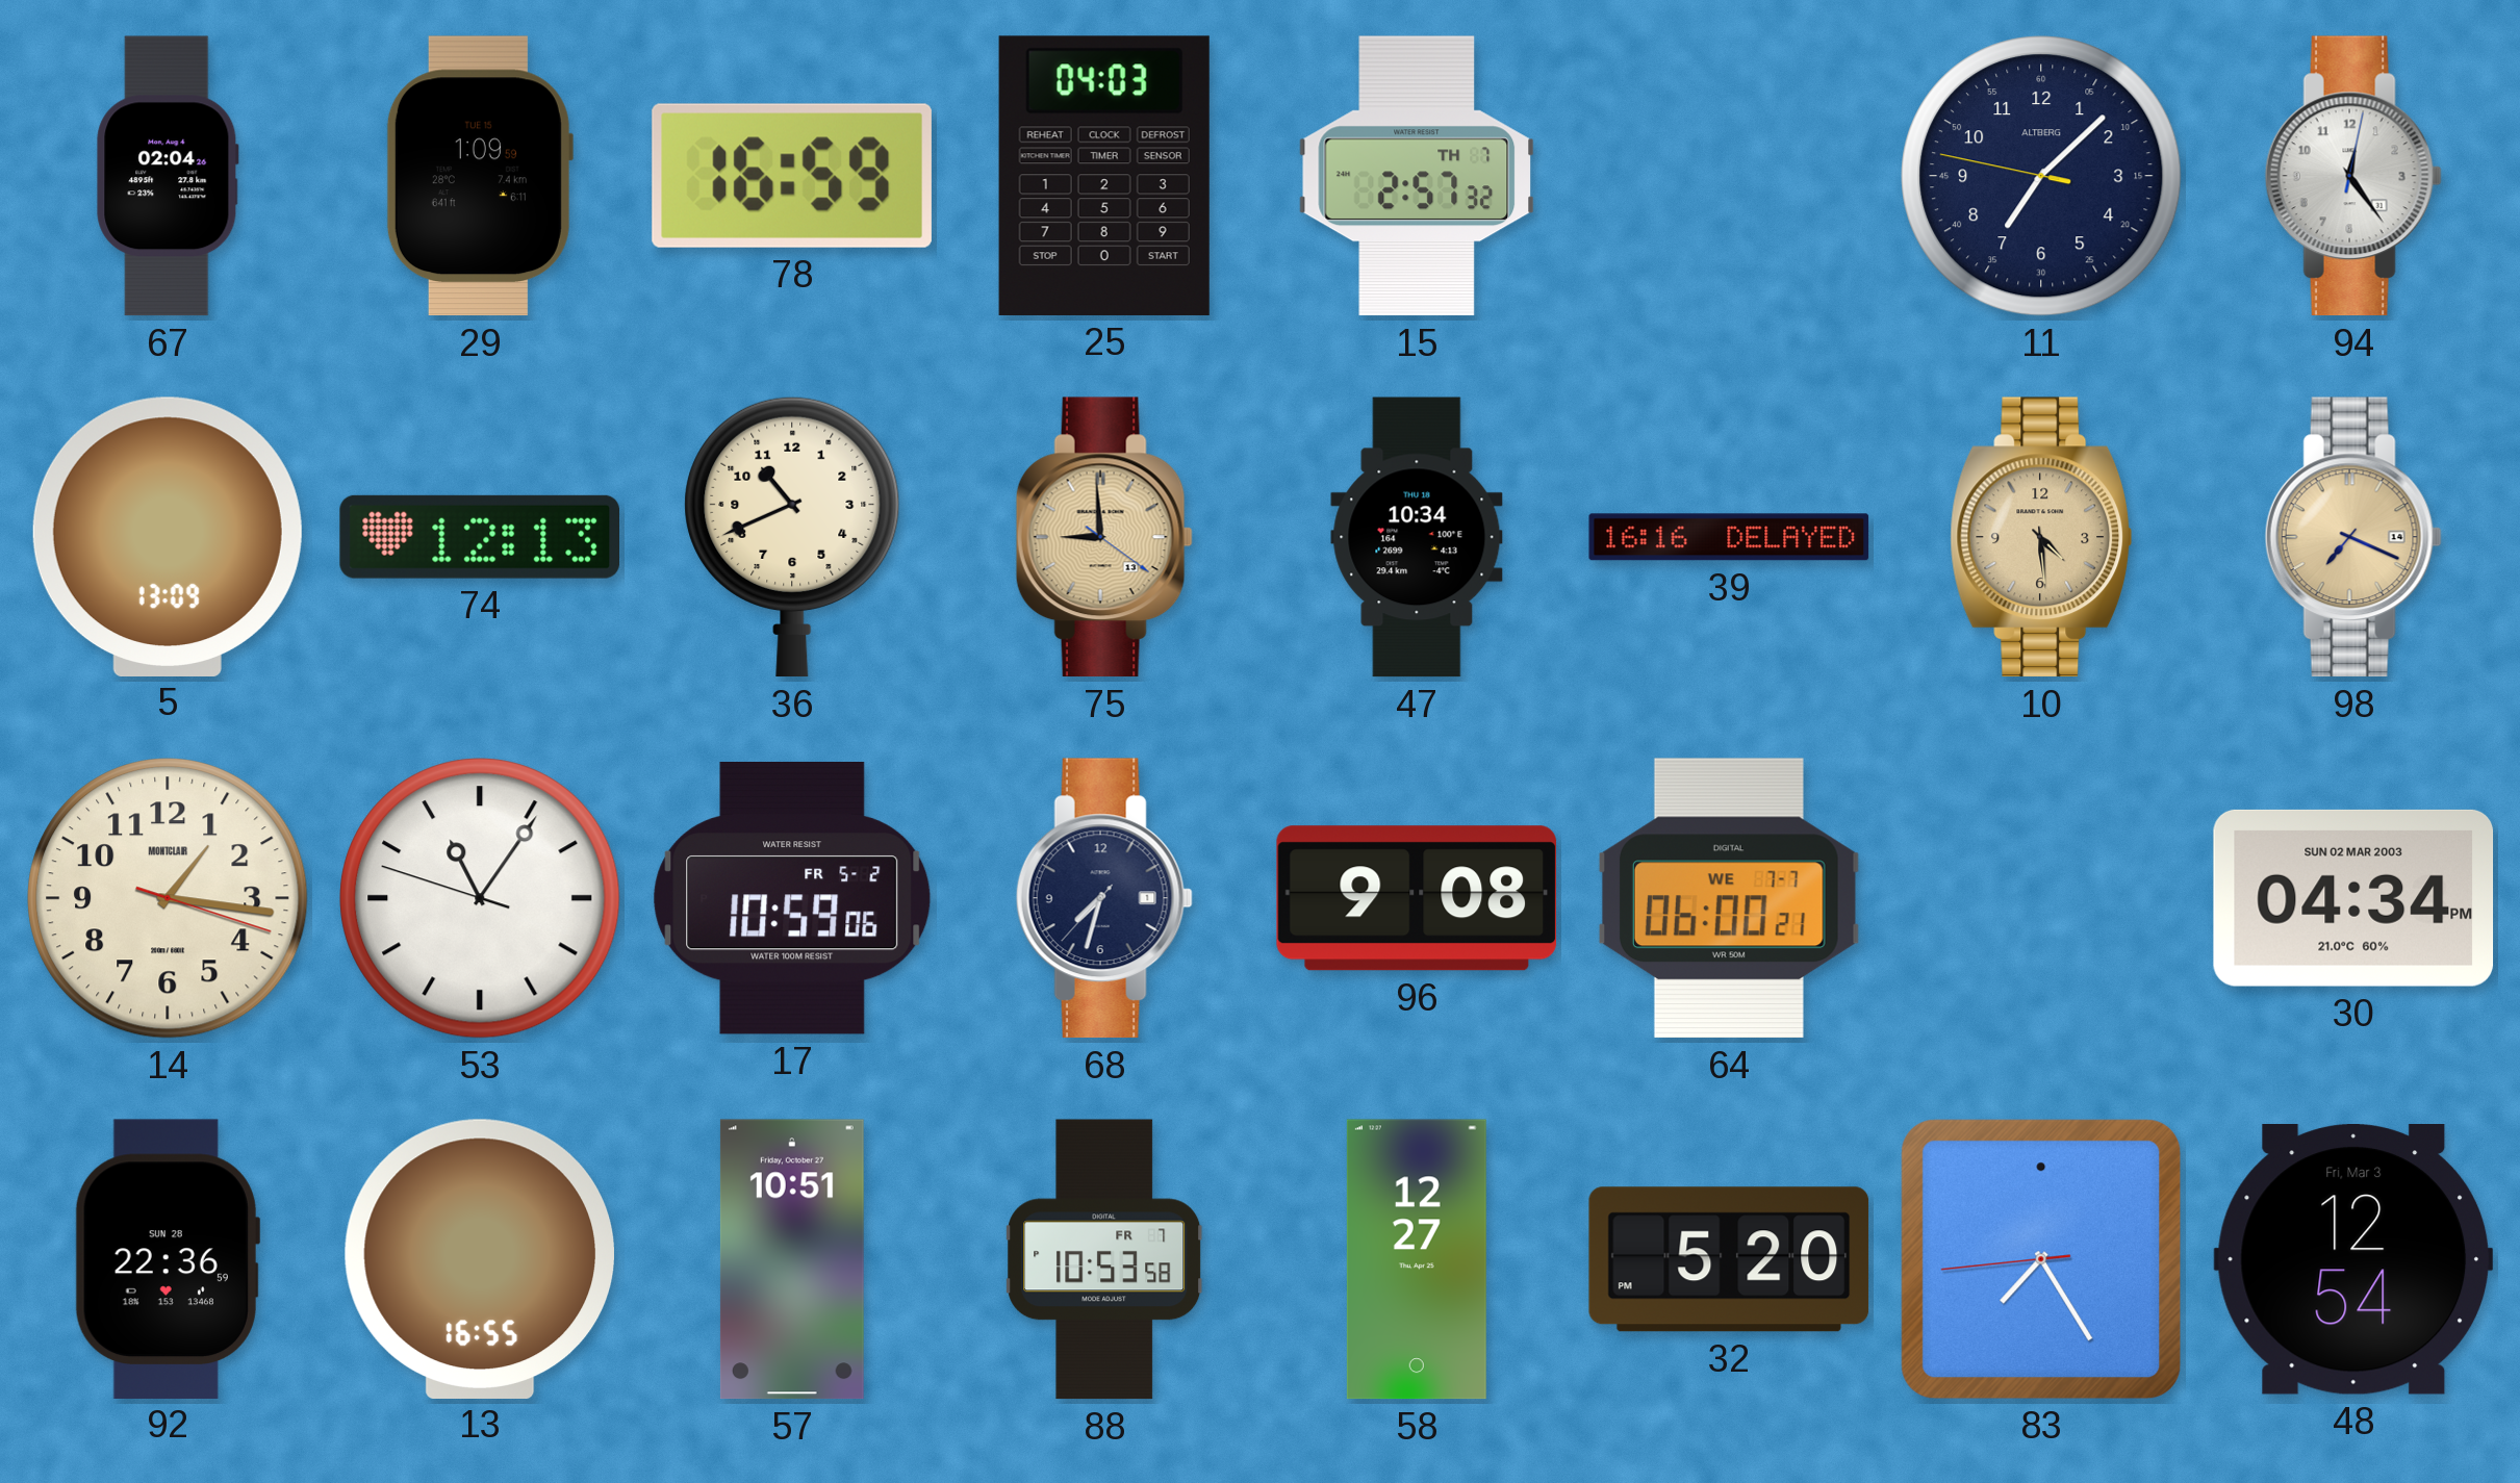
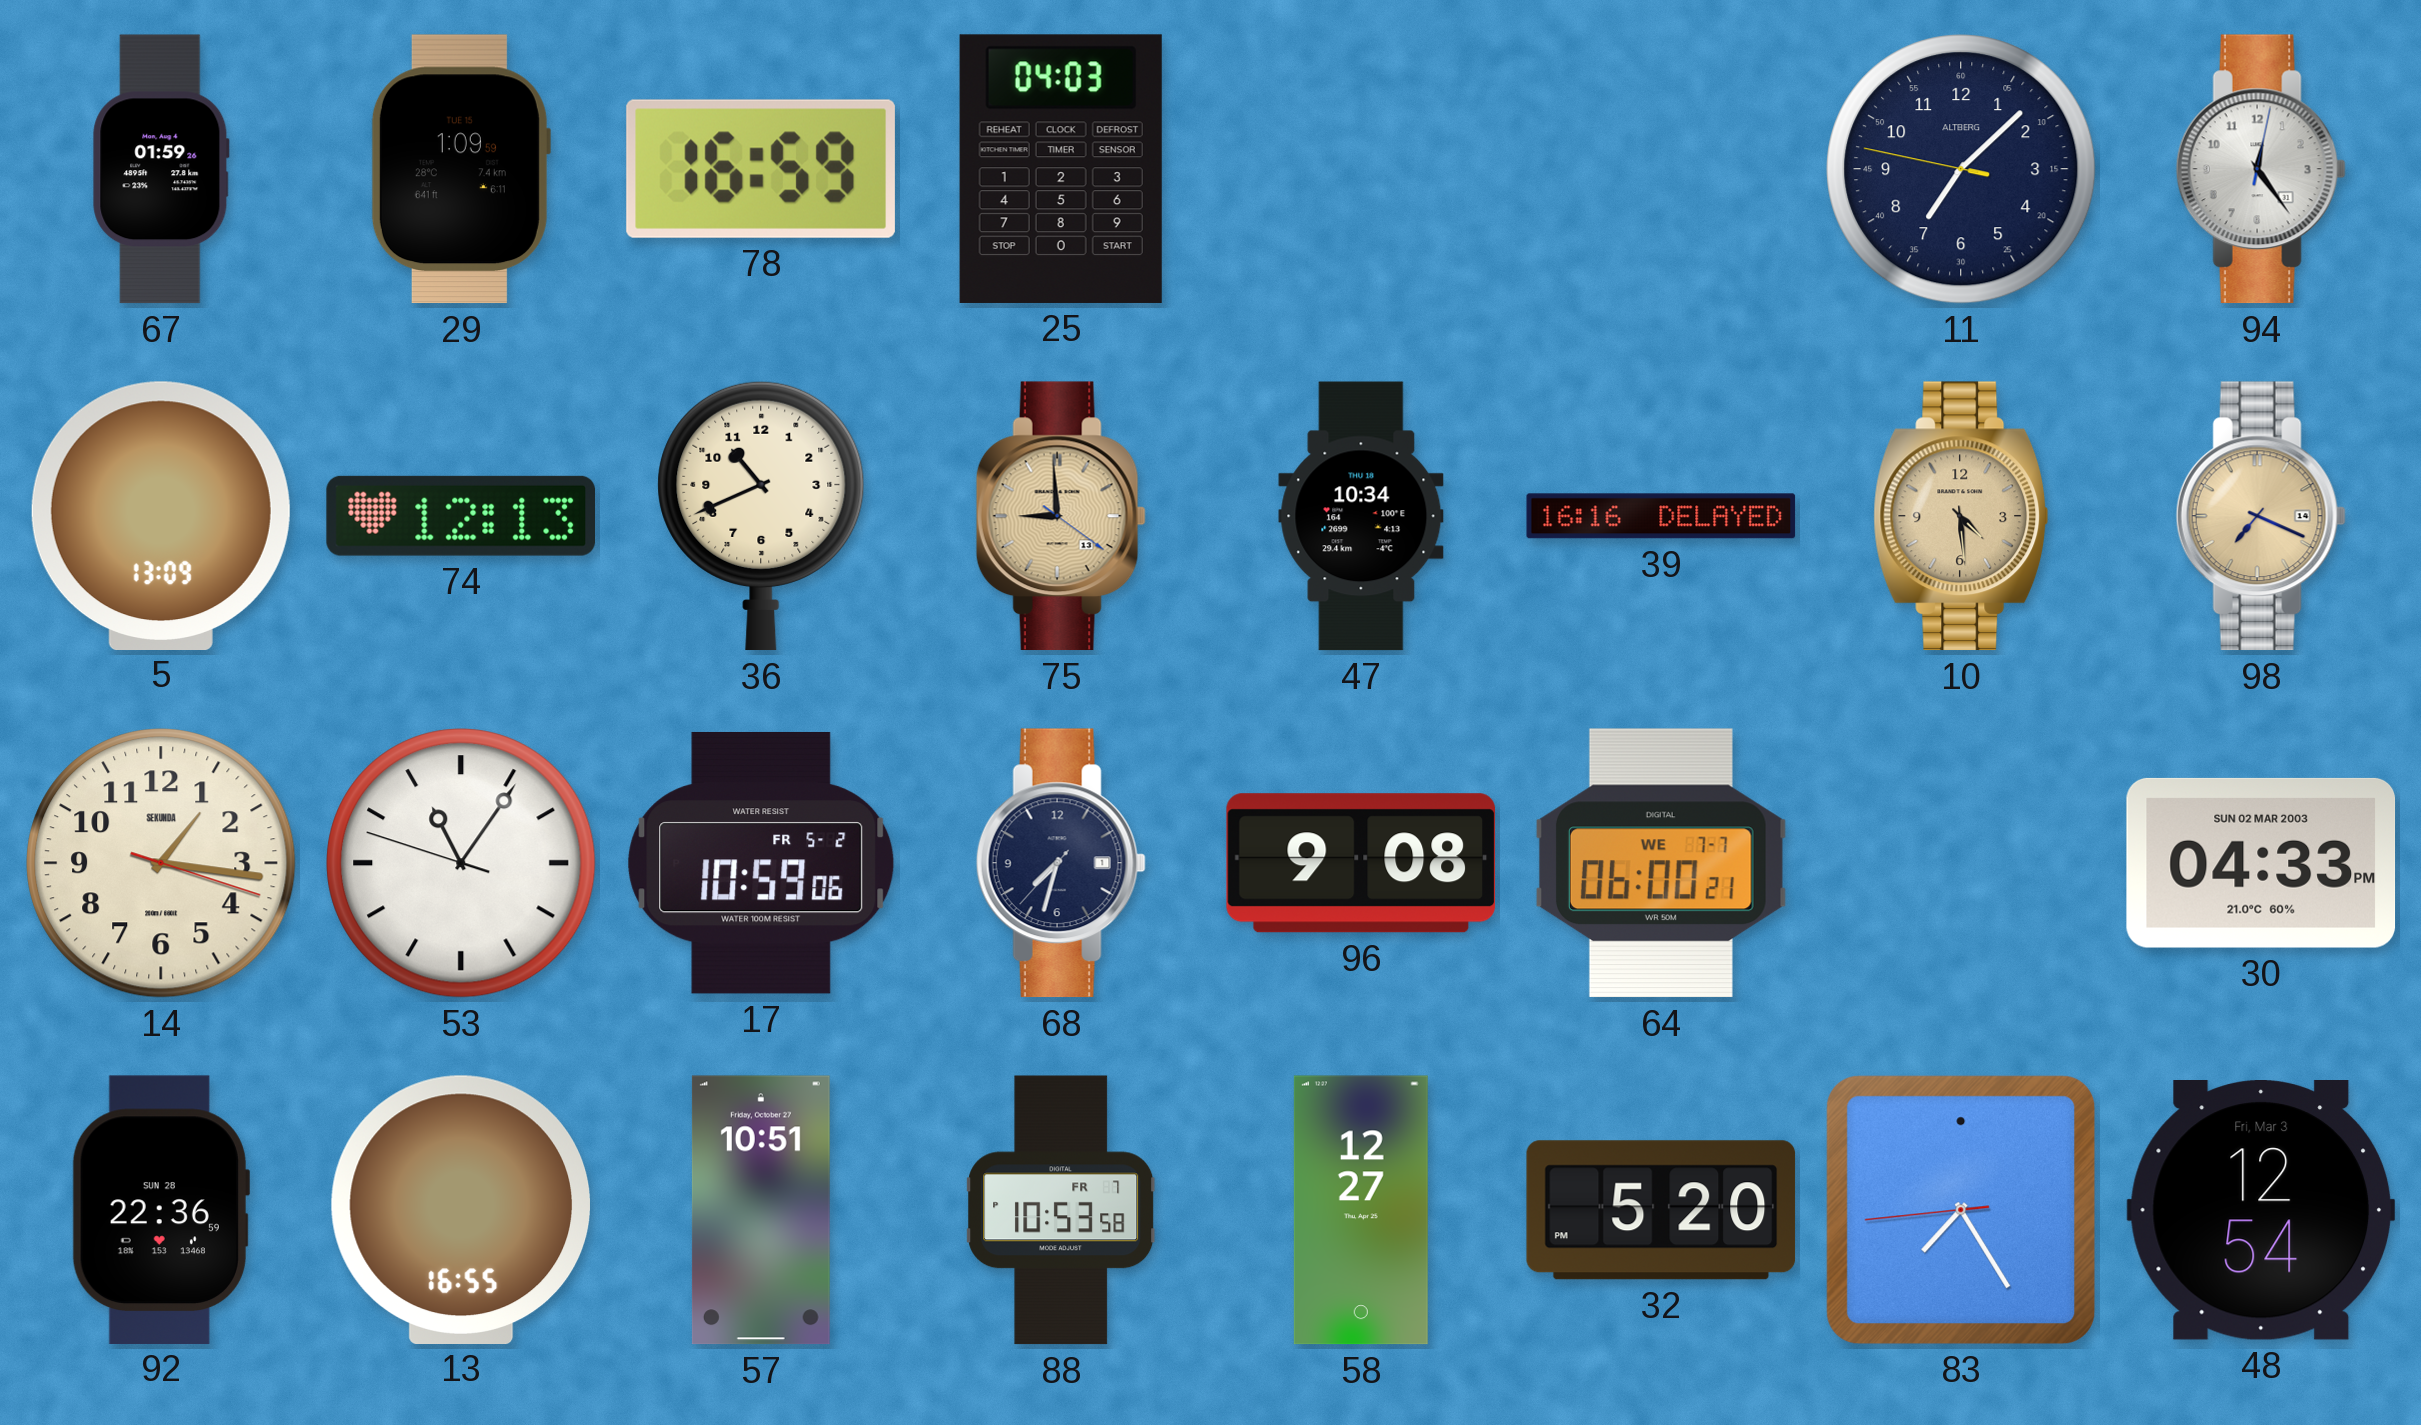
67: 02:04 -> 01:59 (161, 169)
15: 2:57 -> none (1417, 176)
14 brand: MONTCLAIR -> SEKUNDA (161, 863)
30: 04:34 -> 04:33 (2261, 863)
